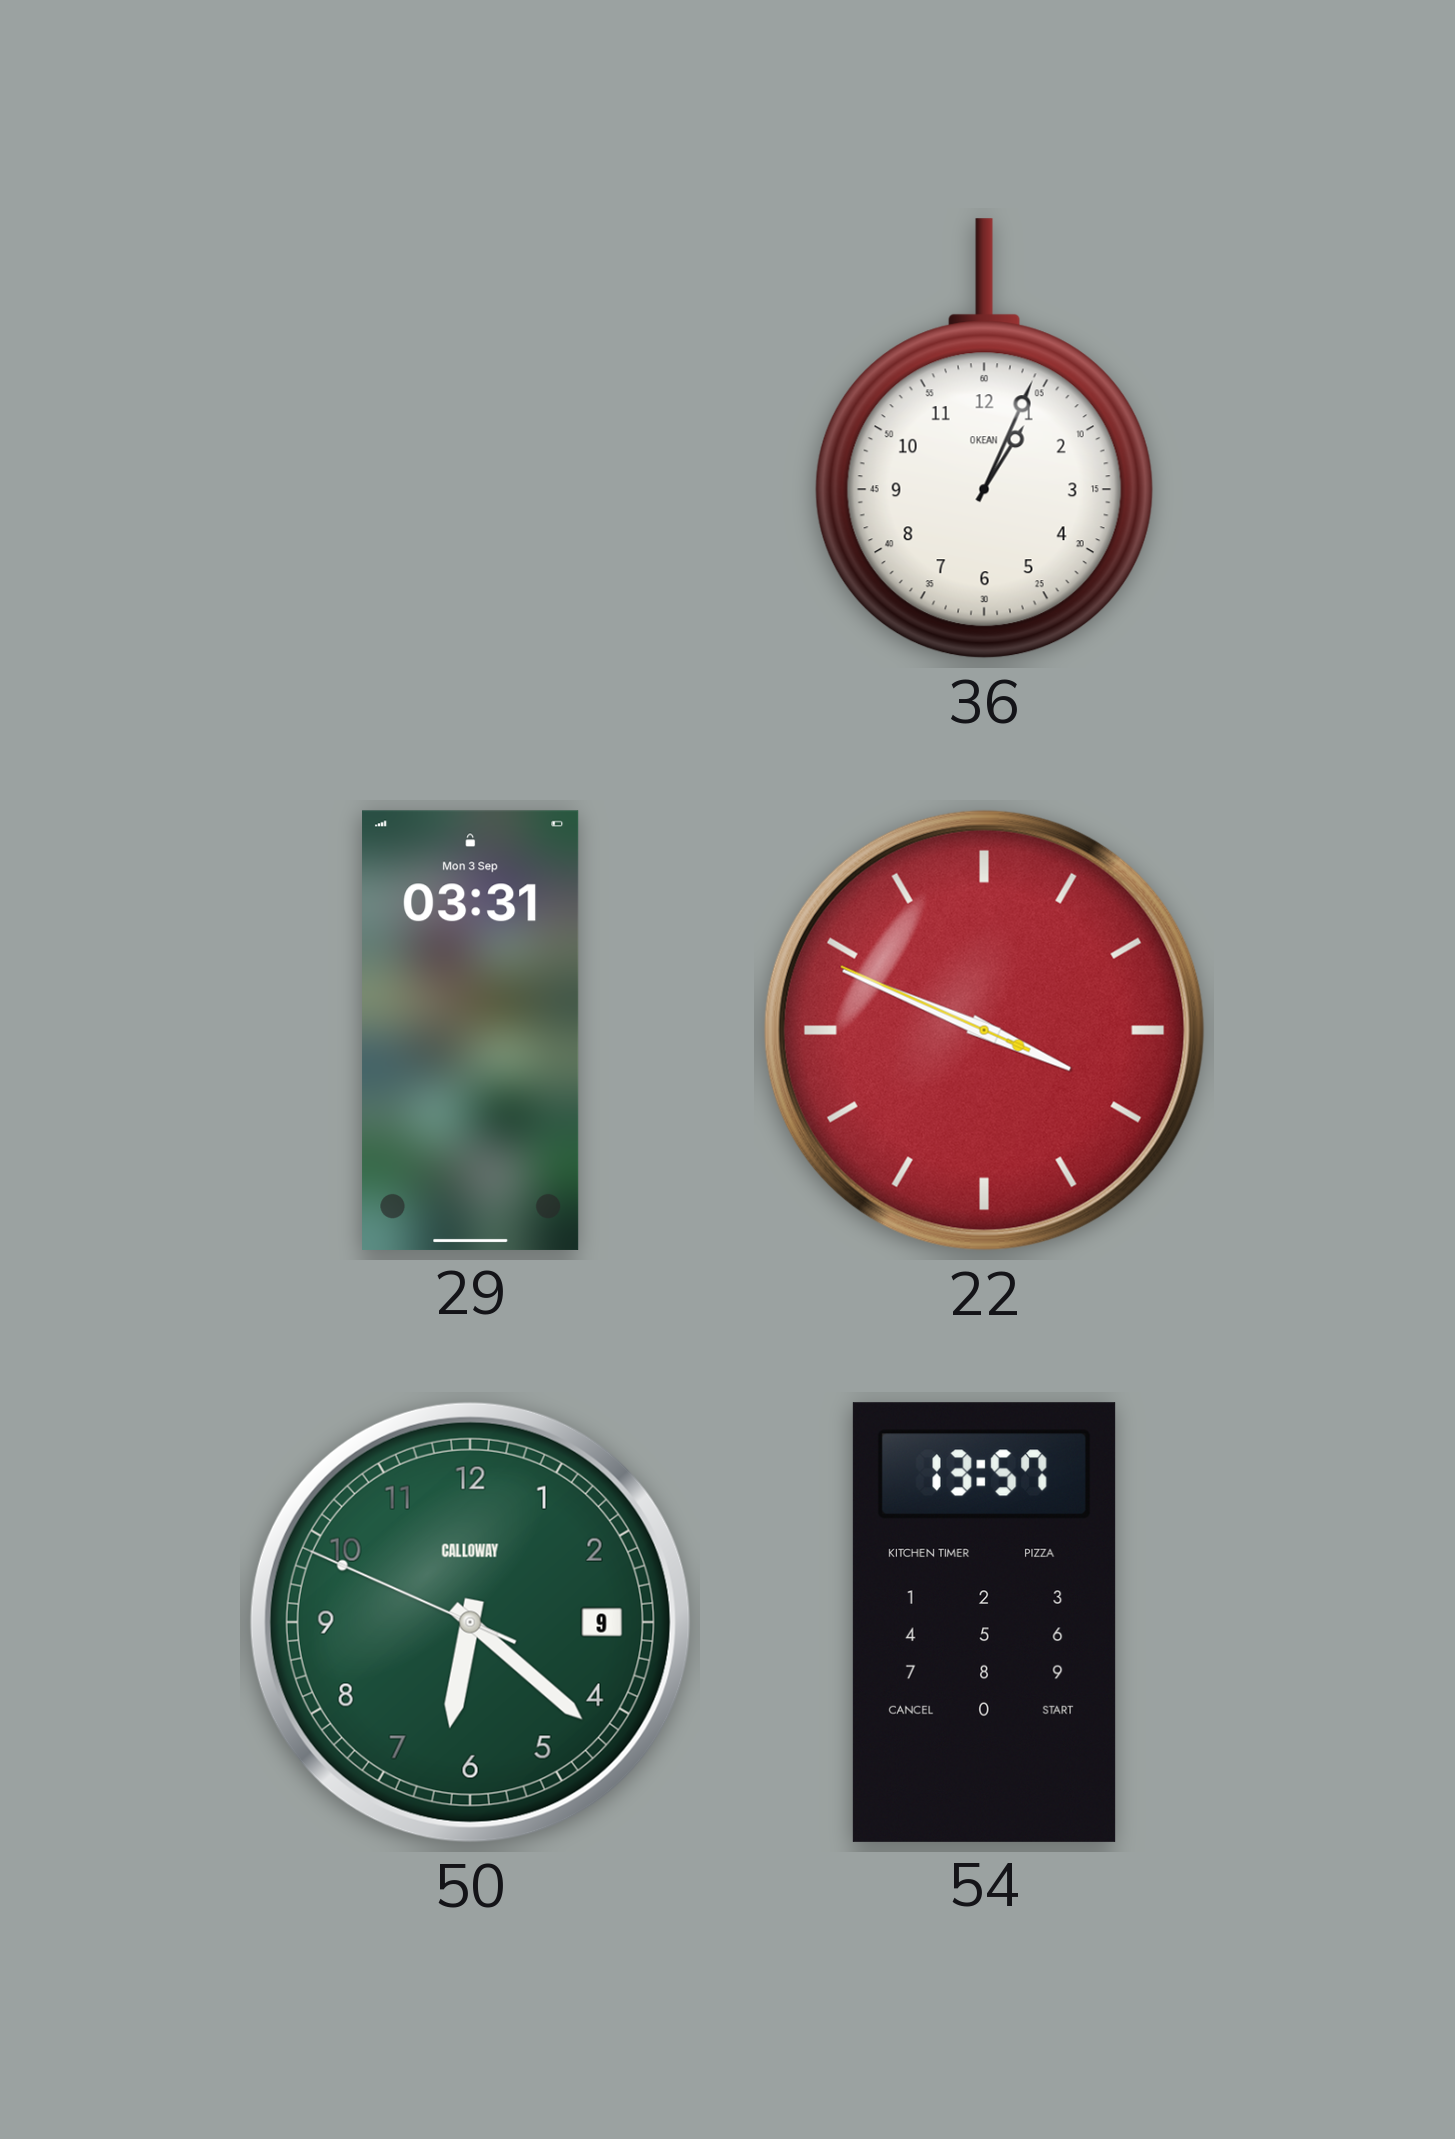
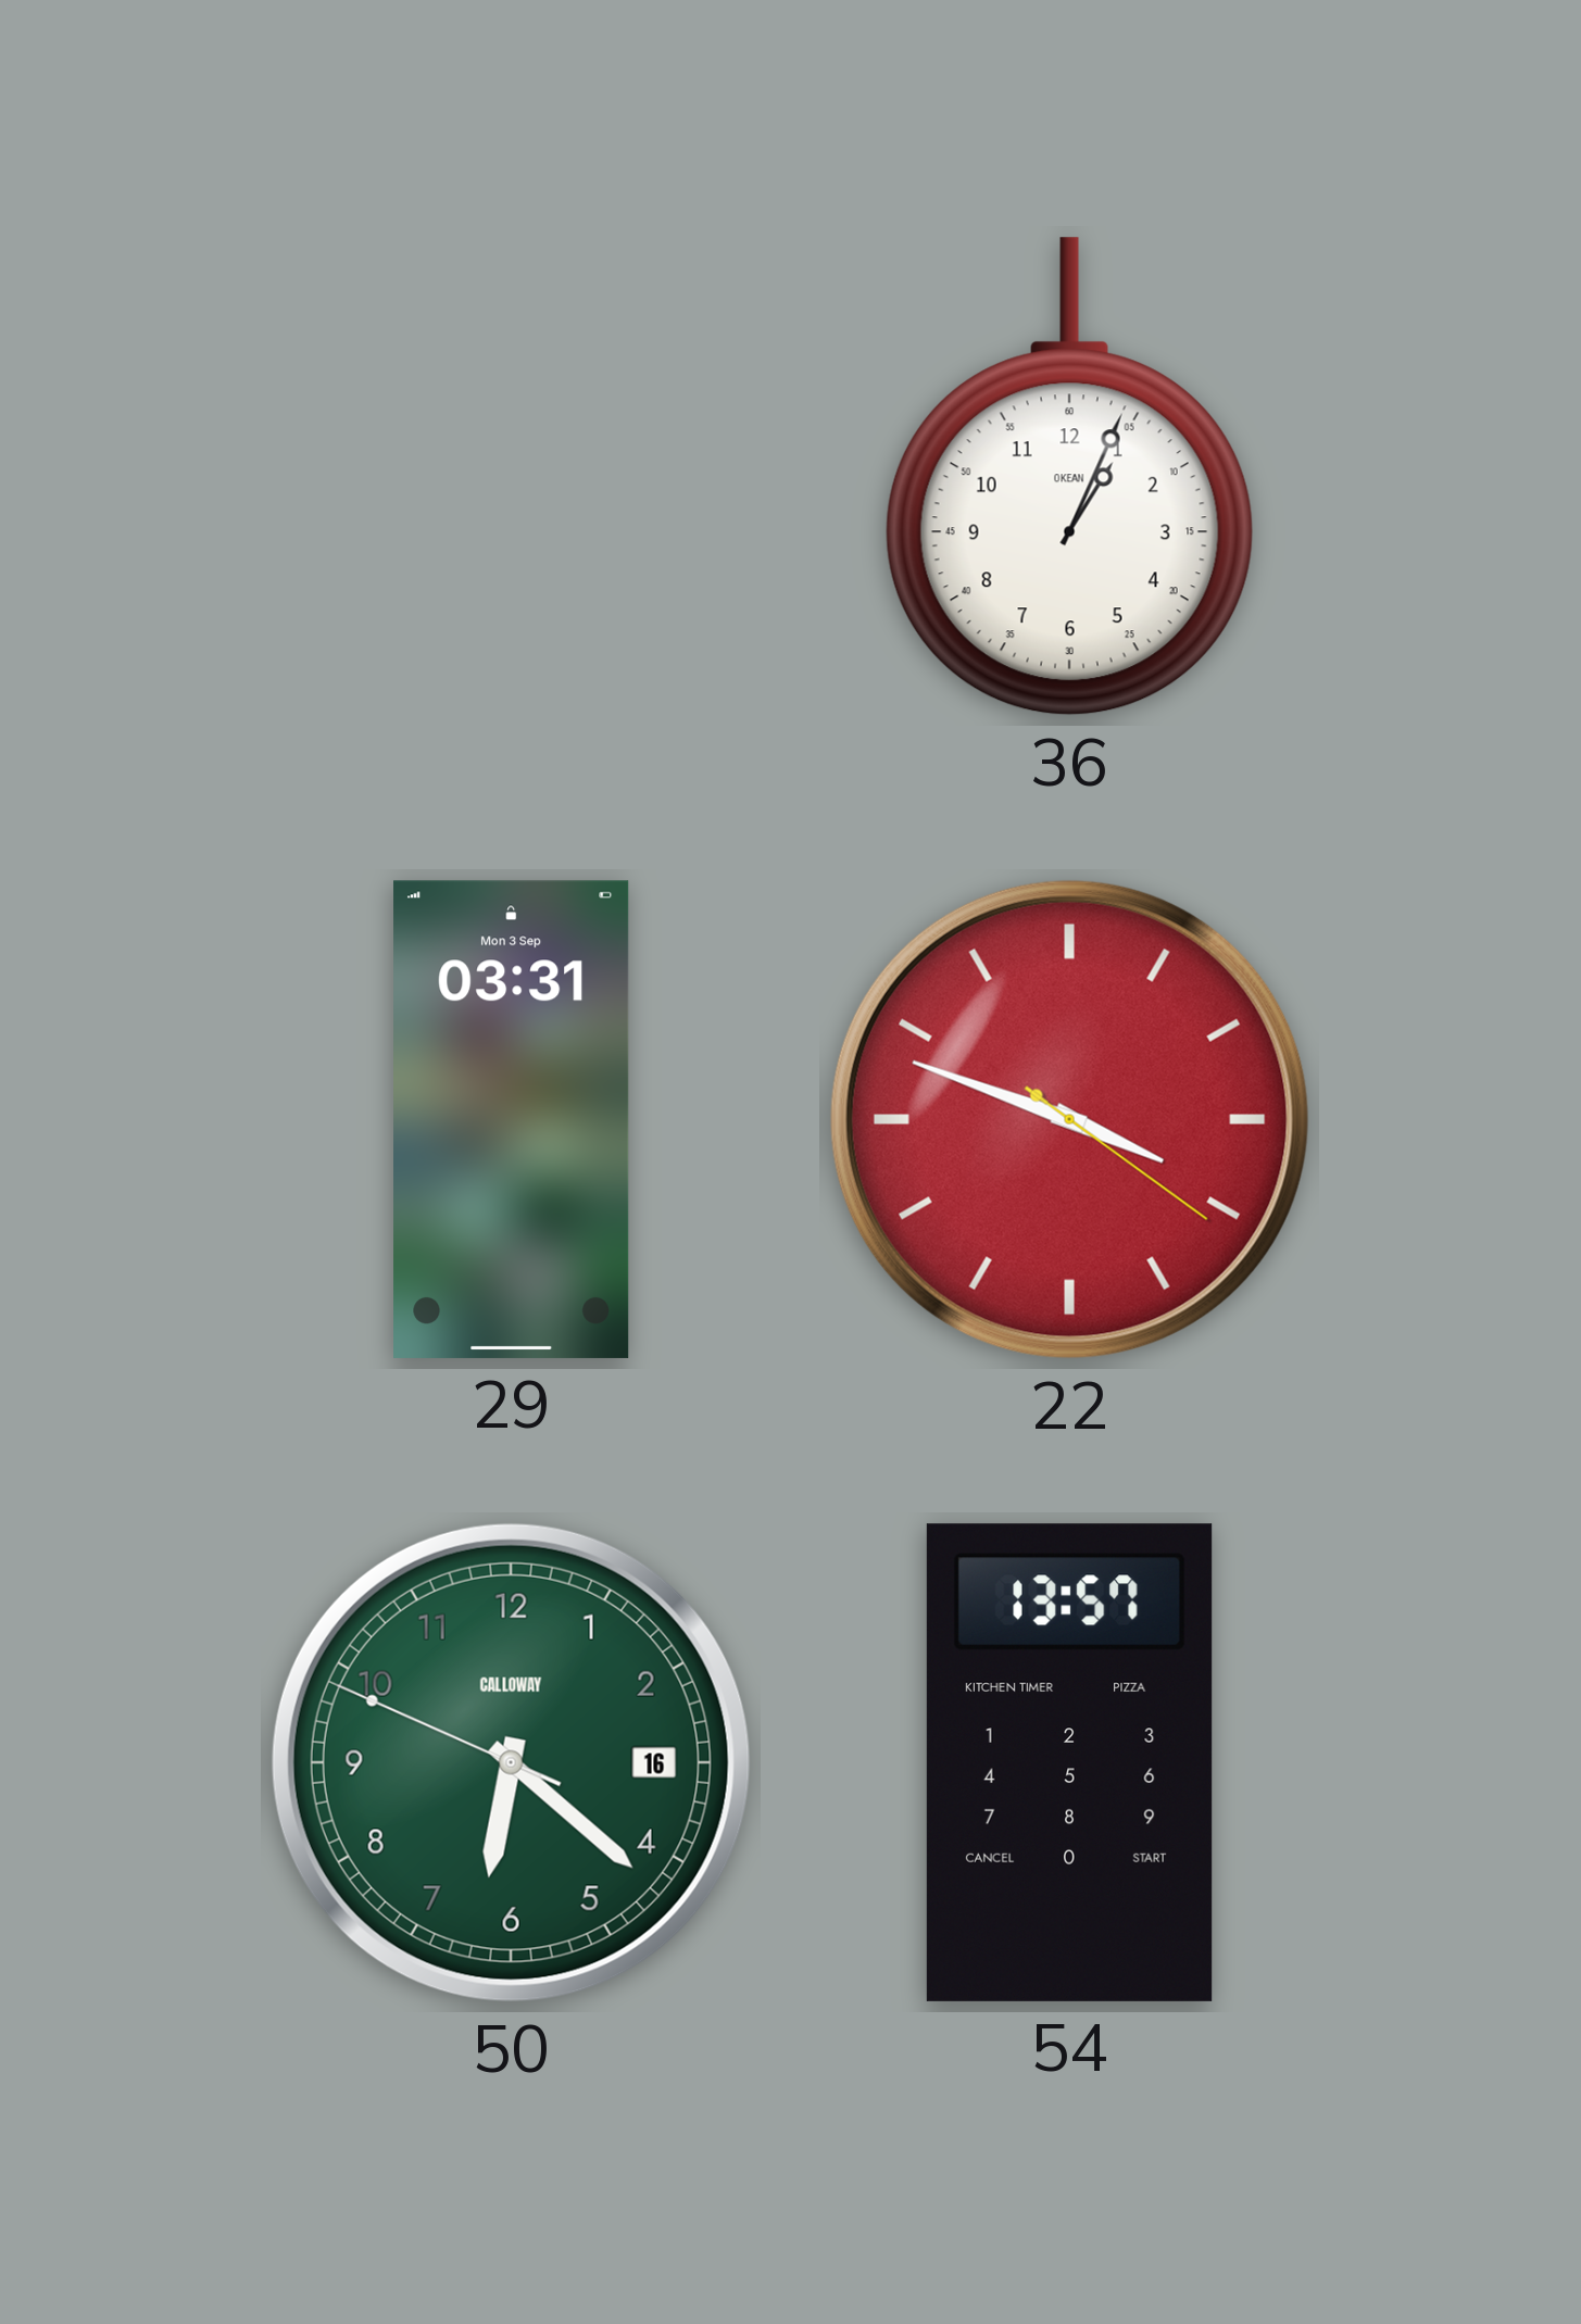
22: 3:48:49 -> 3:48:21 (1069, 1119)
50 date: 9 -> 16 (511, 1762)
